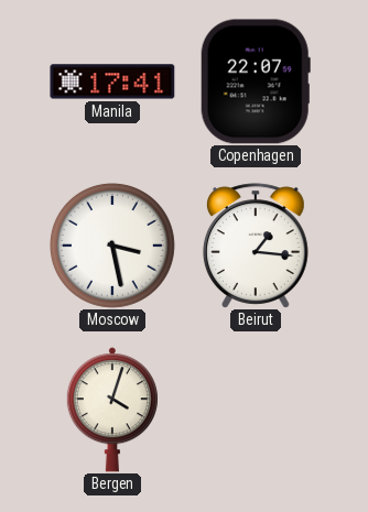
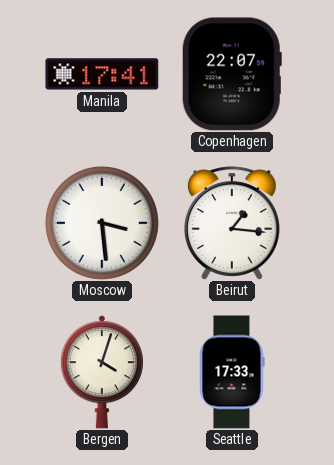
Moscow: 3:28 -> 3:29 (102, 223)
Seattle: none -> 17:33 (232, 372)
